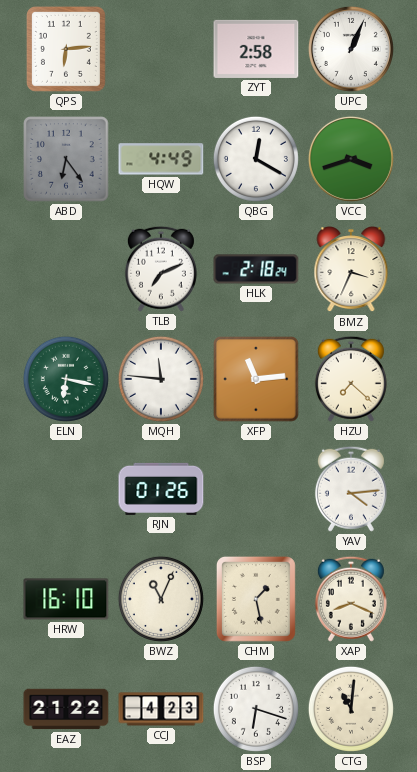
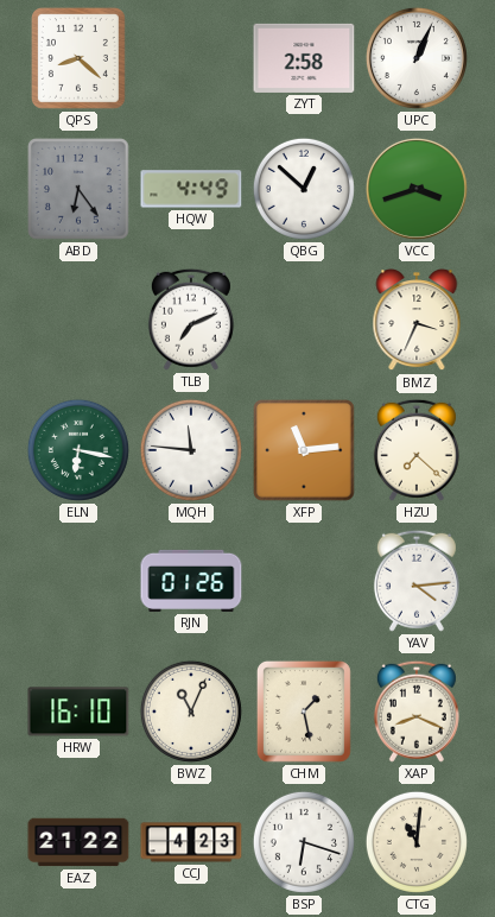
QPS: 6:14 -> 8:22 (78, 58)
QBG: 12:20 -> 12:52 (304, 189)
HLK: 2:18 -> none (256, 269)
